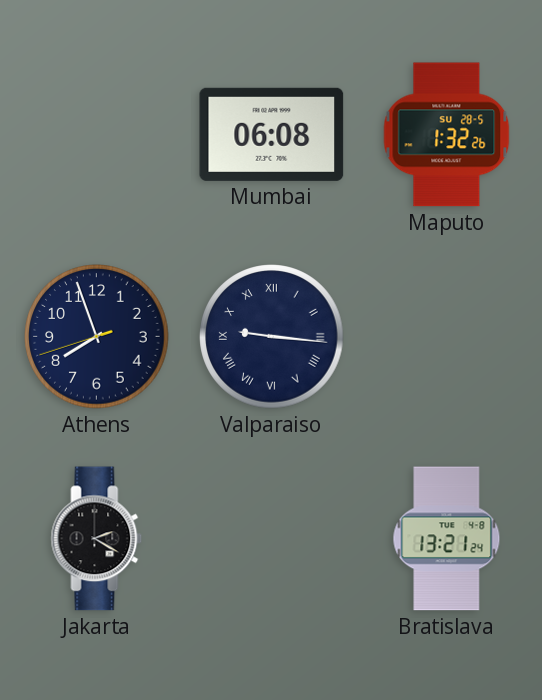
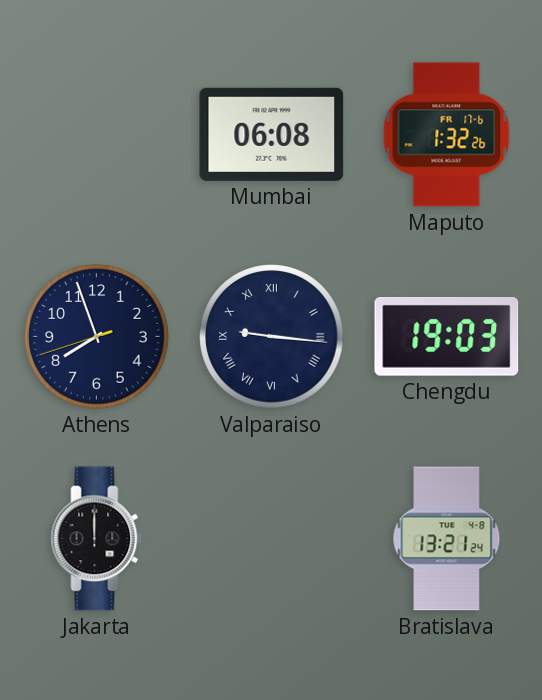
Maputo date: SU 28-5 -> FR 17-6 (447, 135)
Chengdu: none -> 19:03 (447, 336)
Jakarta: 2:20 -> 12:00 (97, 539)
